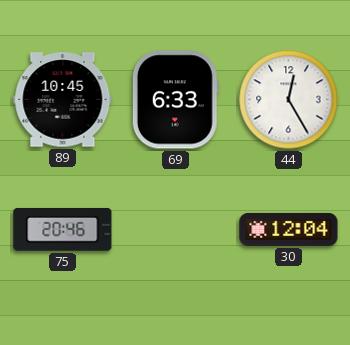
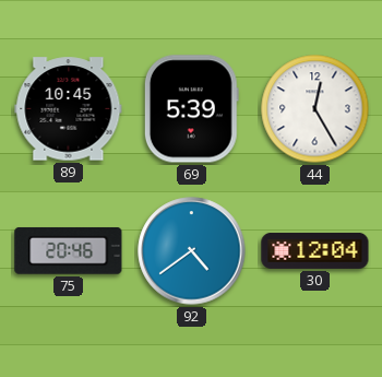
69: 6:33 -> 5:39 (191, 109)
92: none -> 4:39 (192, 251)
